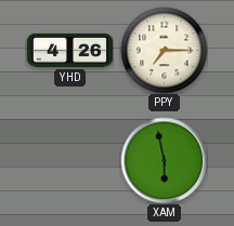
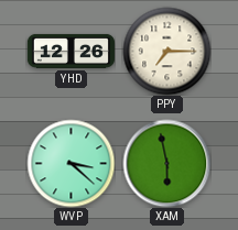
YHD: 4:26 -> 12:26 (71, 51)
WVP: none -> 3:22 (71, 163)
